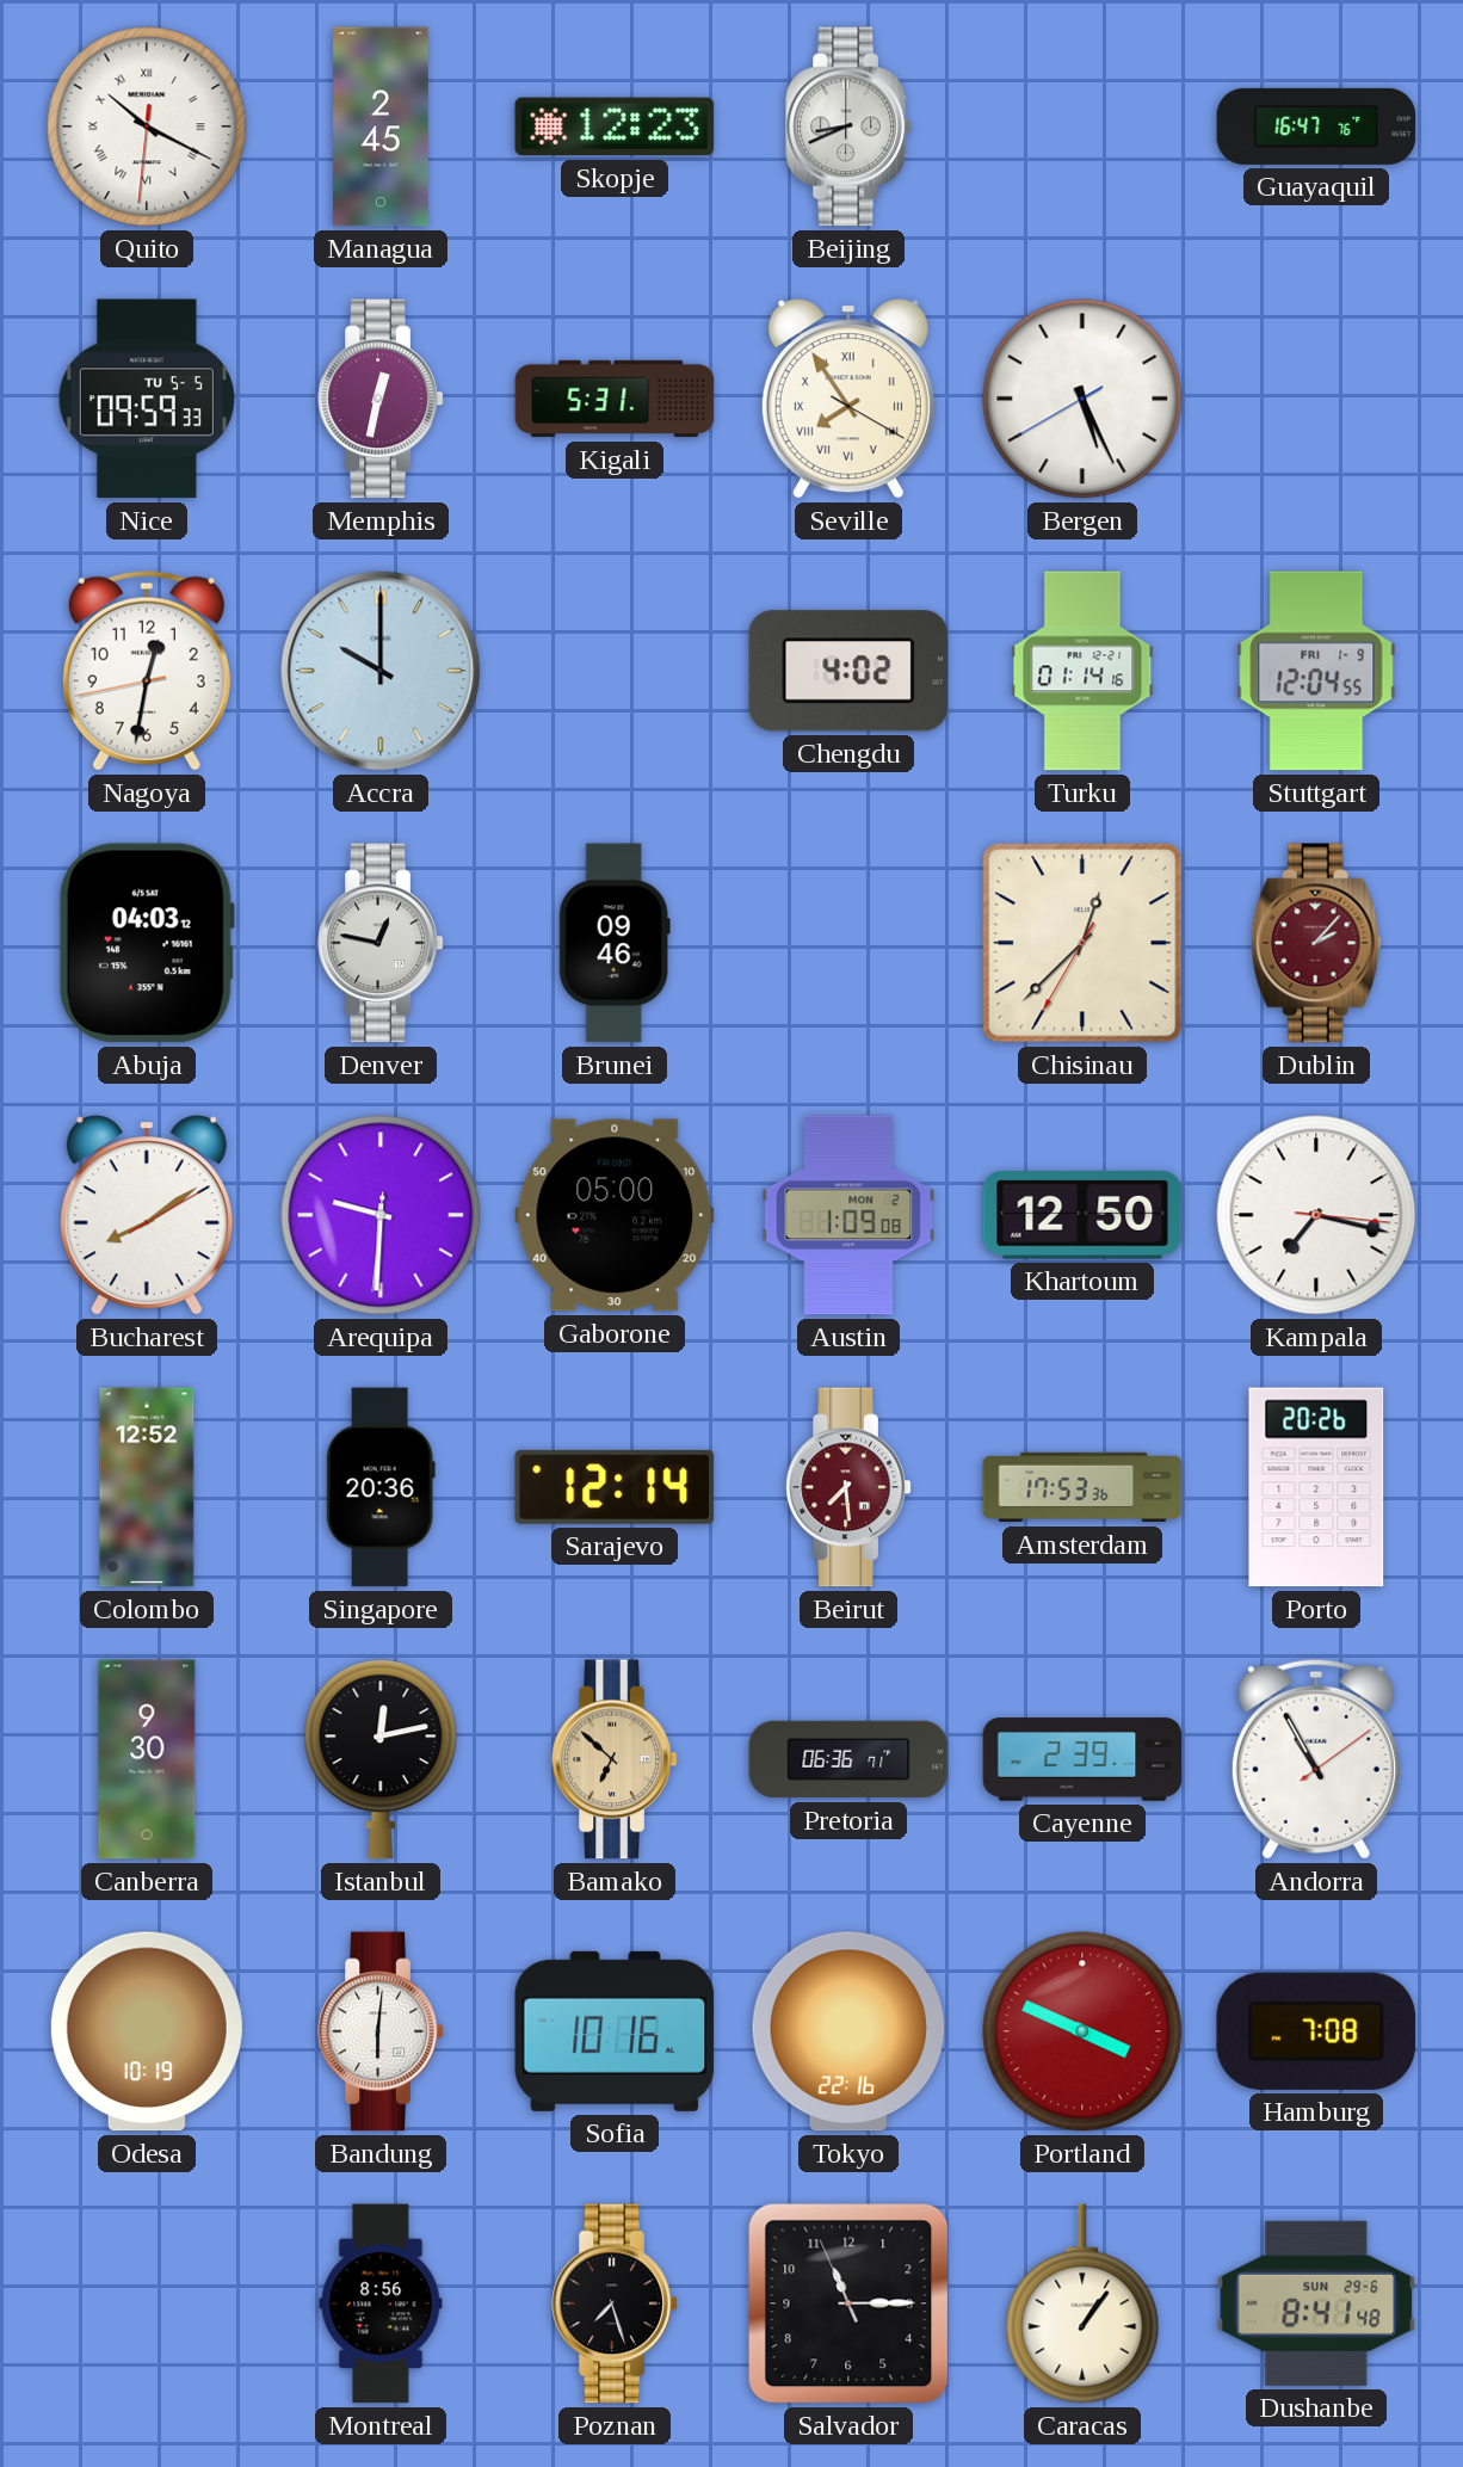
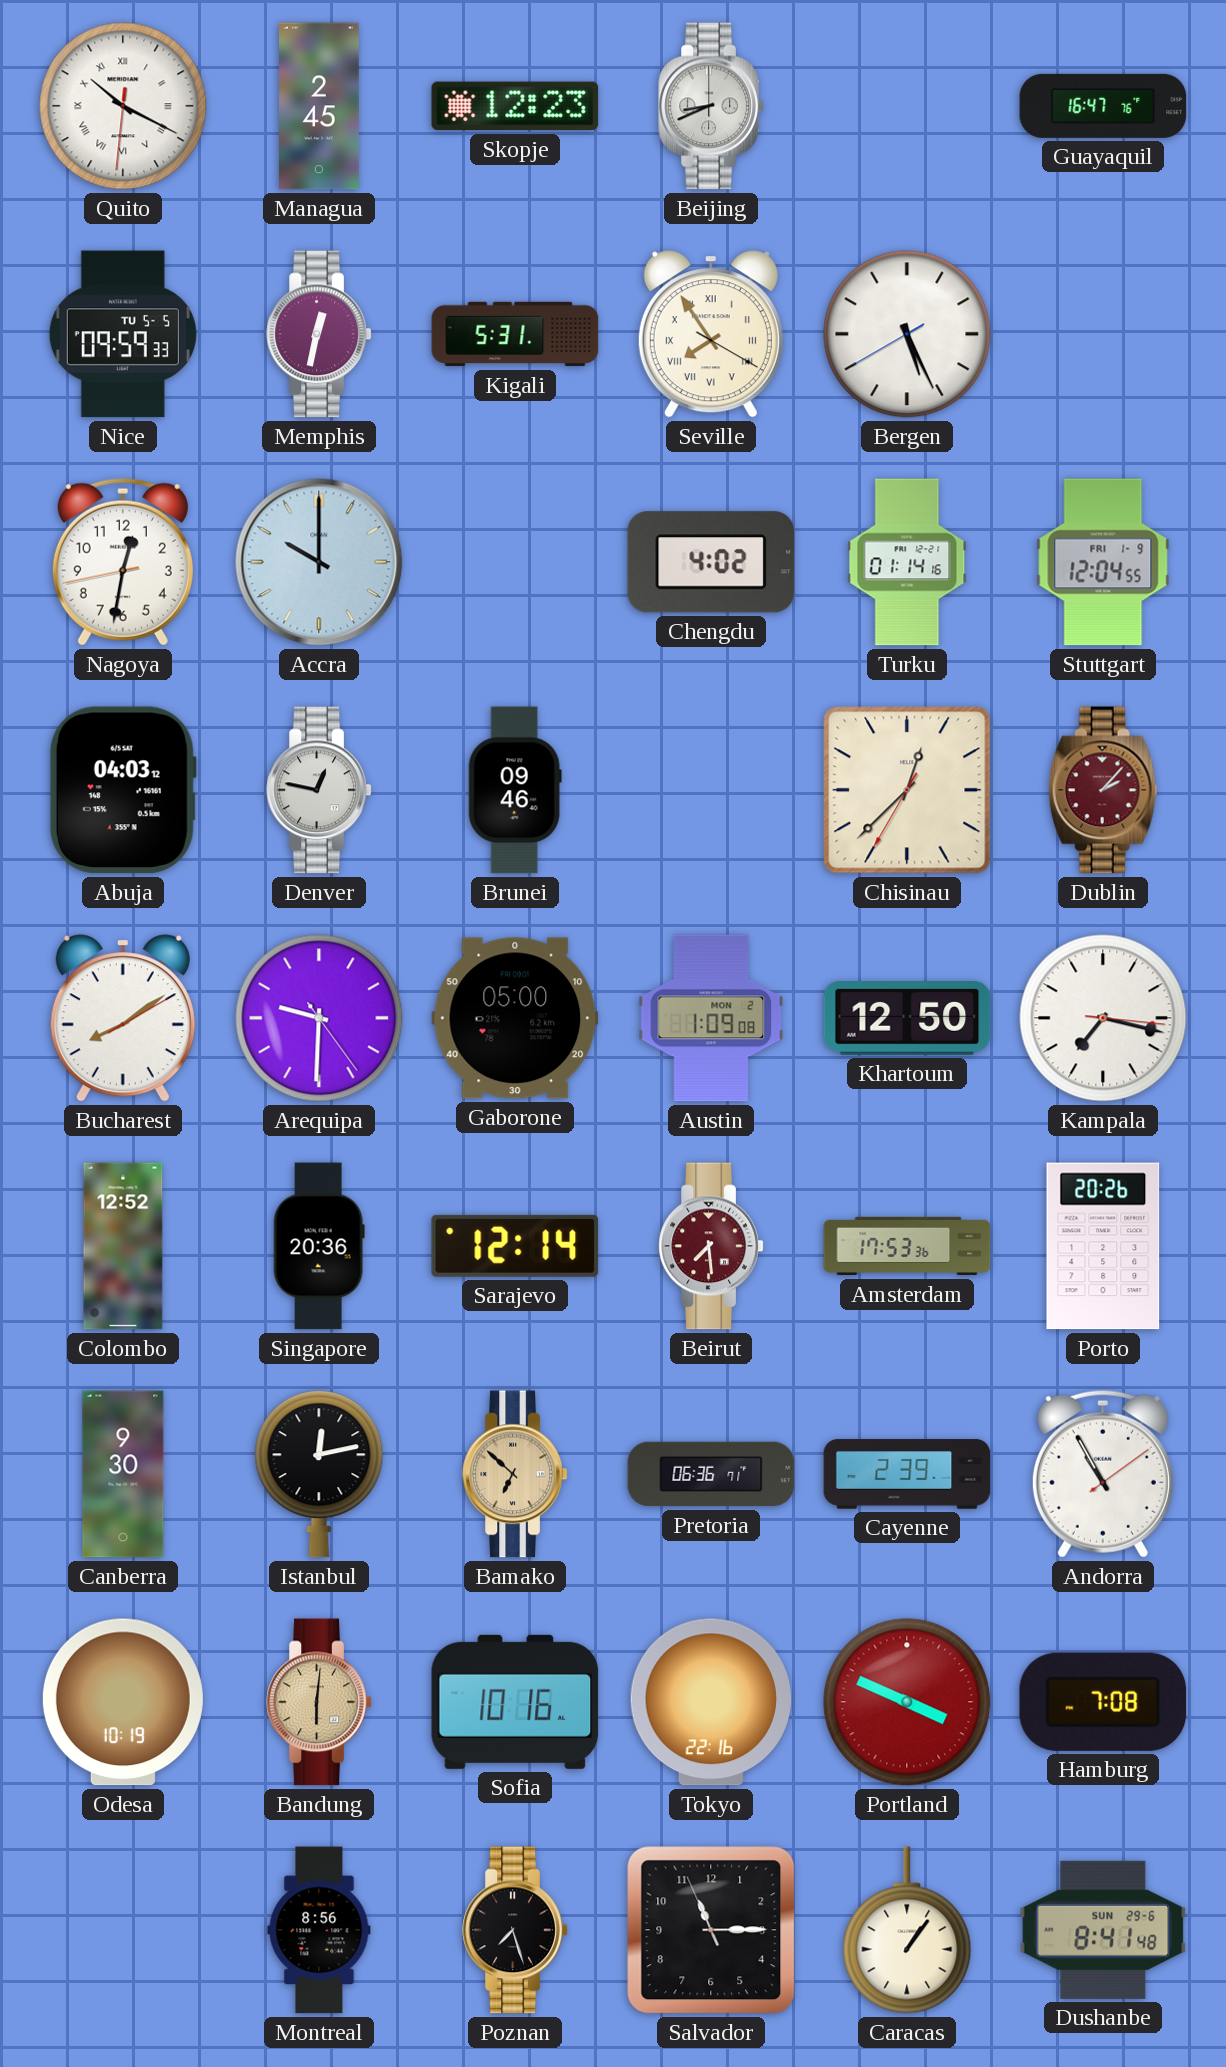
Arequipa: 9:30:31 -> 9:30:24 (319, 1018)
Bandung dial: white -> champagne (319, 1702)
